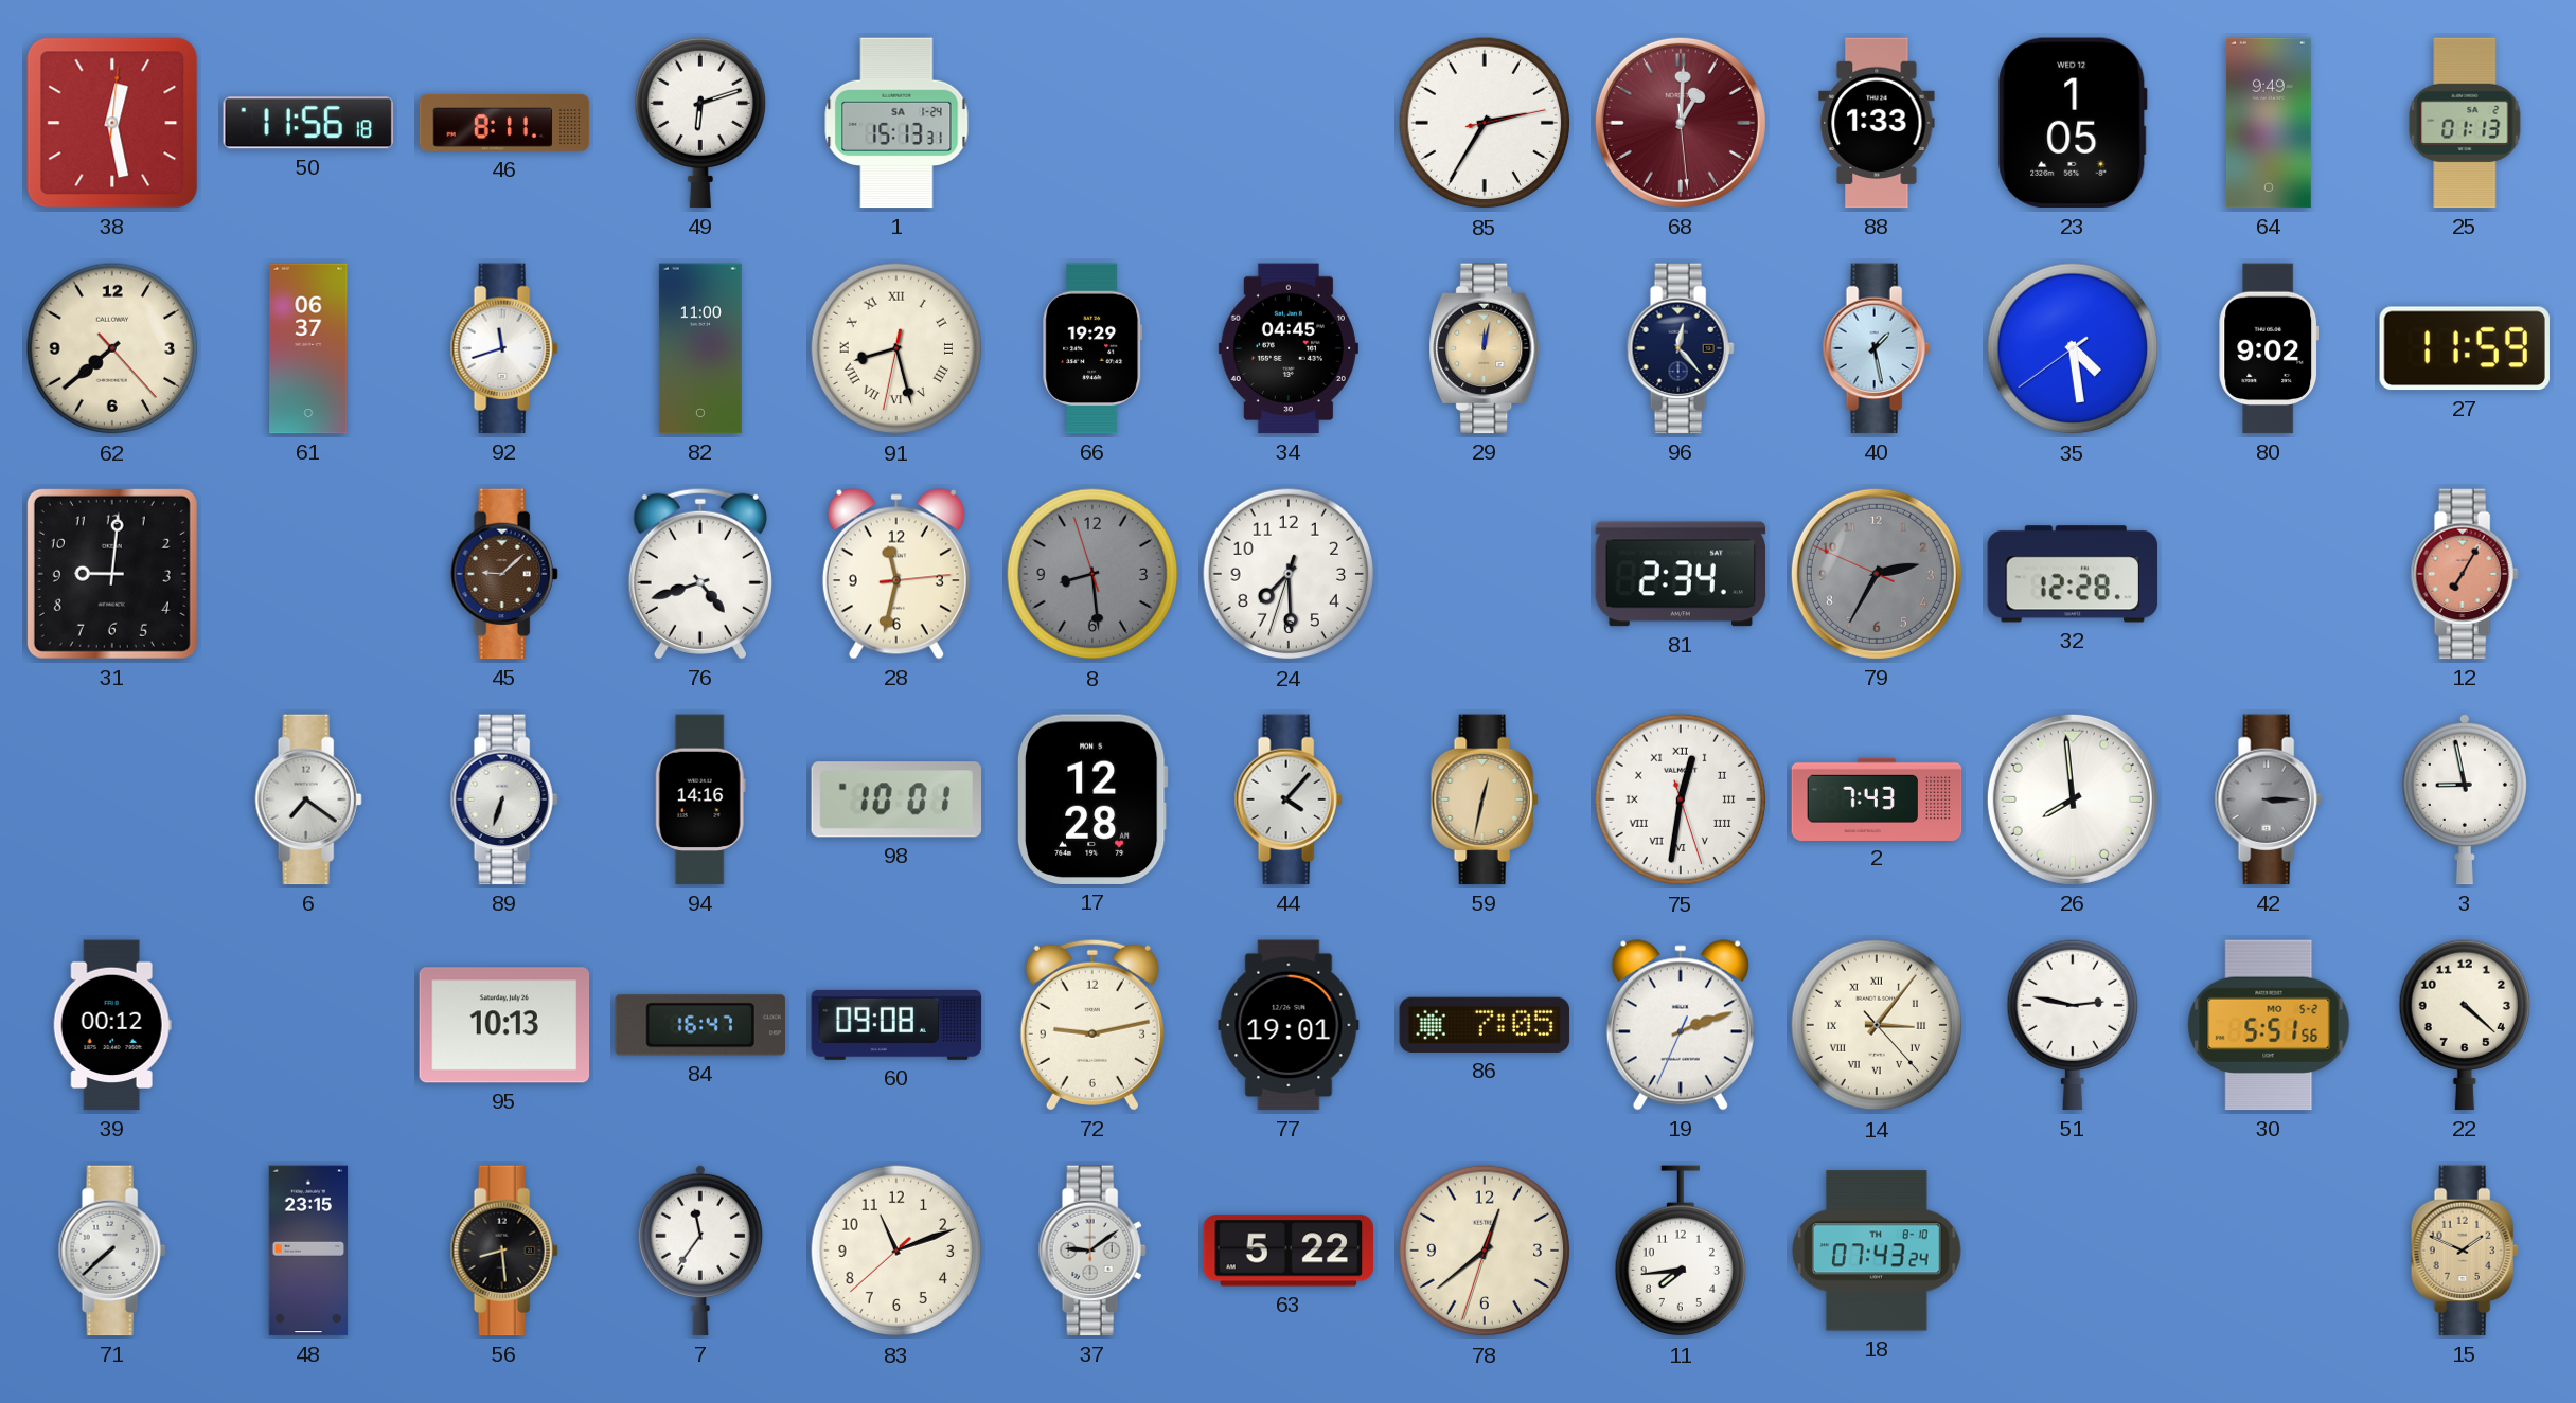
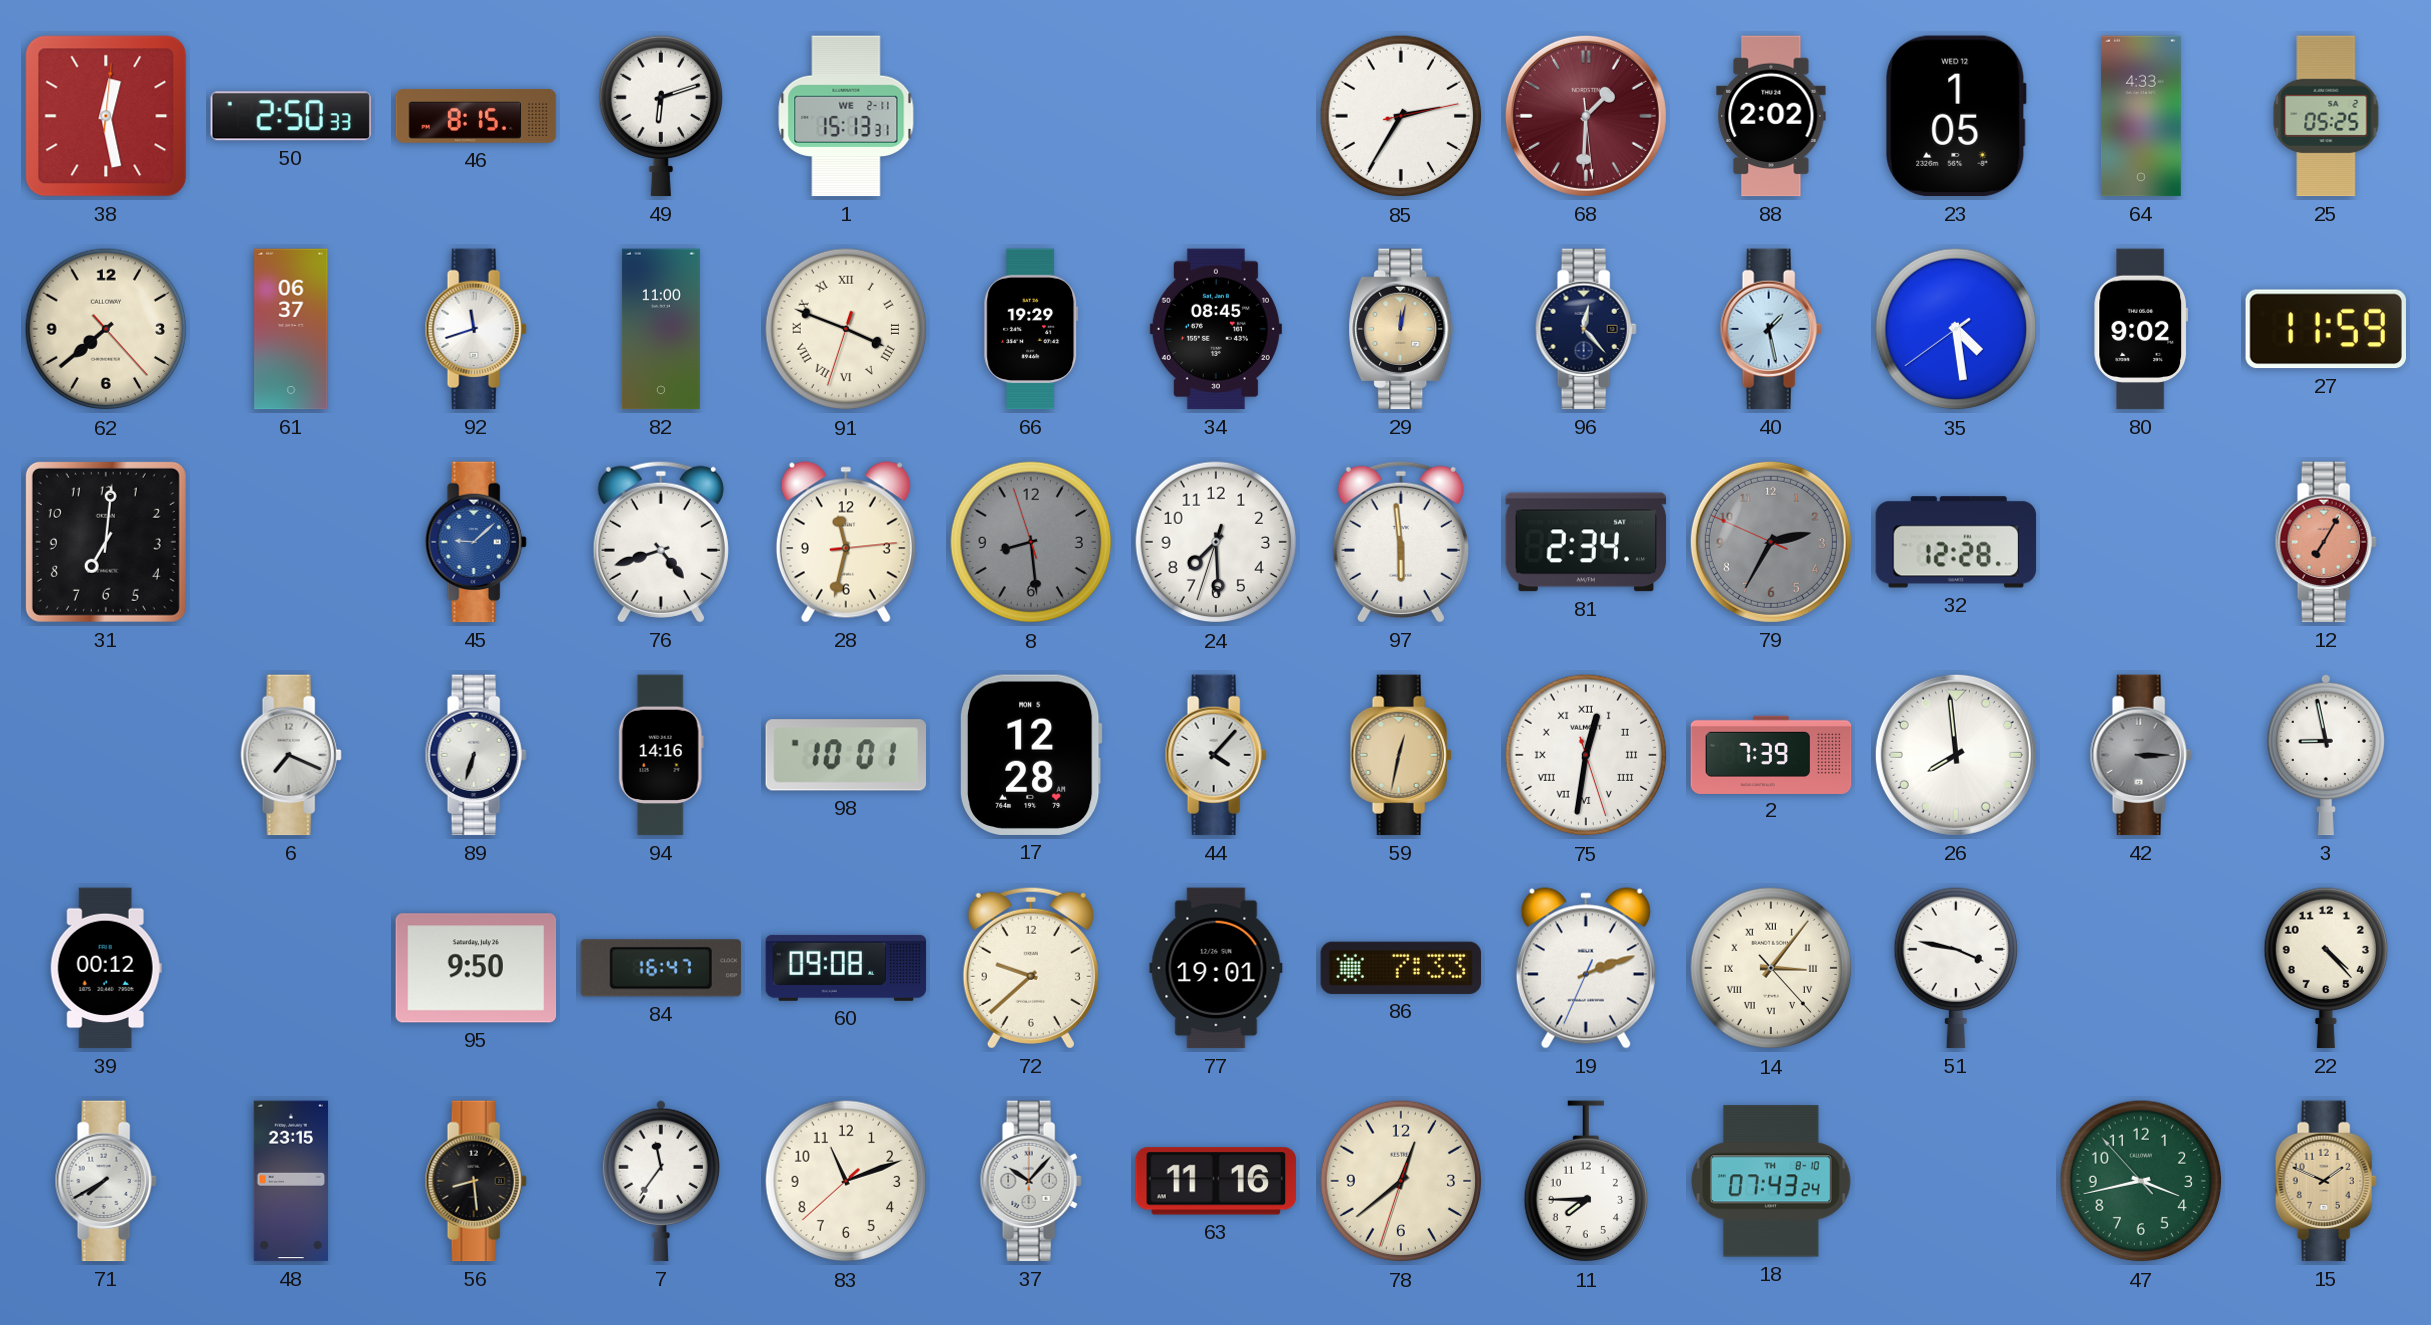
50: 11:56 -> 2:50 (290, 116)
46: 8:11 -> 8:15 (476, 116)
1 date: SA 1-24 -> WE 2-11 (846, 116)
68: 1:00 -> 1:30 (1586, 116)
88: 1:33 -> 2:02 (1771, 116)
64: 9:49 -> 4:33 (2141, 116)
25: 01:13 -> 05:25 (2326, 116)
91: 8:27 -> 3:48 (846, 329)
34: 04:45 -> 08:45 (1216, 329)
31: 9:01 -> 7:01 (106, 542)
45 dial: brown -> blue (476, 542)
97: none -> 5:59 (1401, 542)
6: 7:21 -> 7:19 (291, 755)
2: 7:43 -> 7:39 (1771, 754)
95: 10:13 -> 9:50 (476, 968)
72: 9:13 -> 9:38 (1031, 968)
86: 7:05 -> 7:33 (1401, 968)
51: 2:47 -> 3:47 (1955, 968)
30: 5:51 -> none (2269, 1025)
22: 4:22 -> 4:23 (2325, 968)
71: 7:38 -> 7:40 (106, 1181)
37: 9:09 -> 10:07 (1031, 1181)
63: 5:22 -> 11:16 (1216, 1181)
11: 7:44 -> 7:45 (1585, 1182)
47: none -> 3:42 (2141, 1181)
